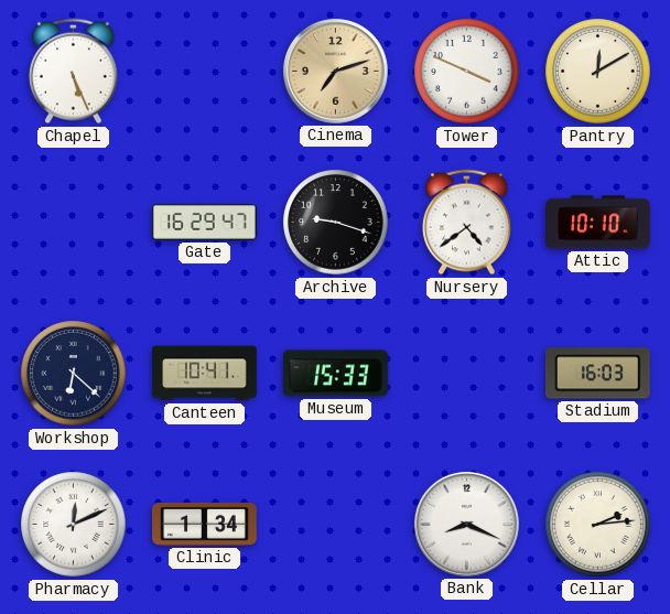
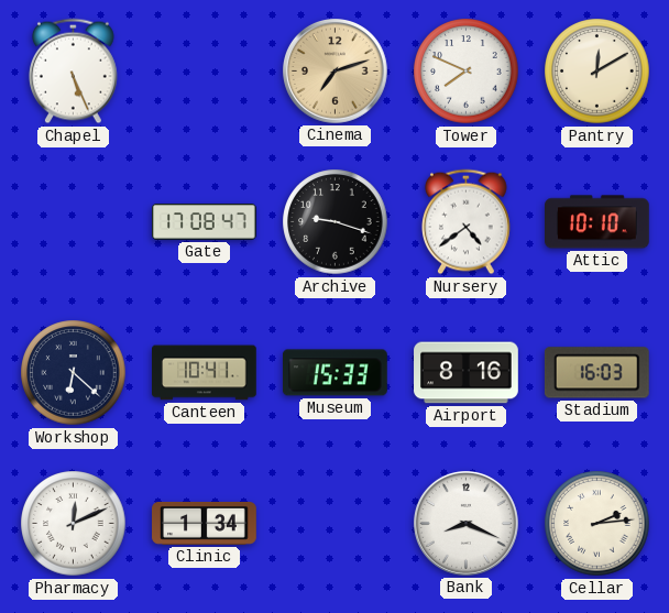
Tower: 3:49 -> 7:49 (467, 72)
Gate: 16:29 -> 17:08 (205, 222)
Airport: none -> 8:16 (467, 373)
